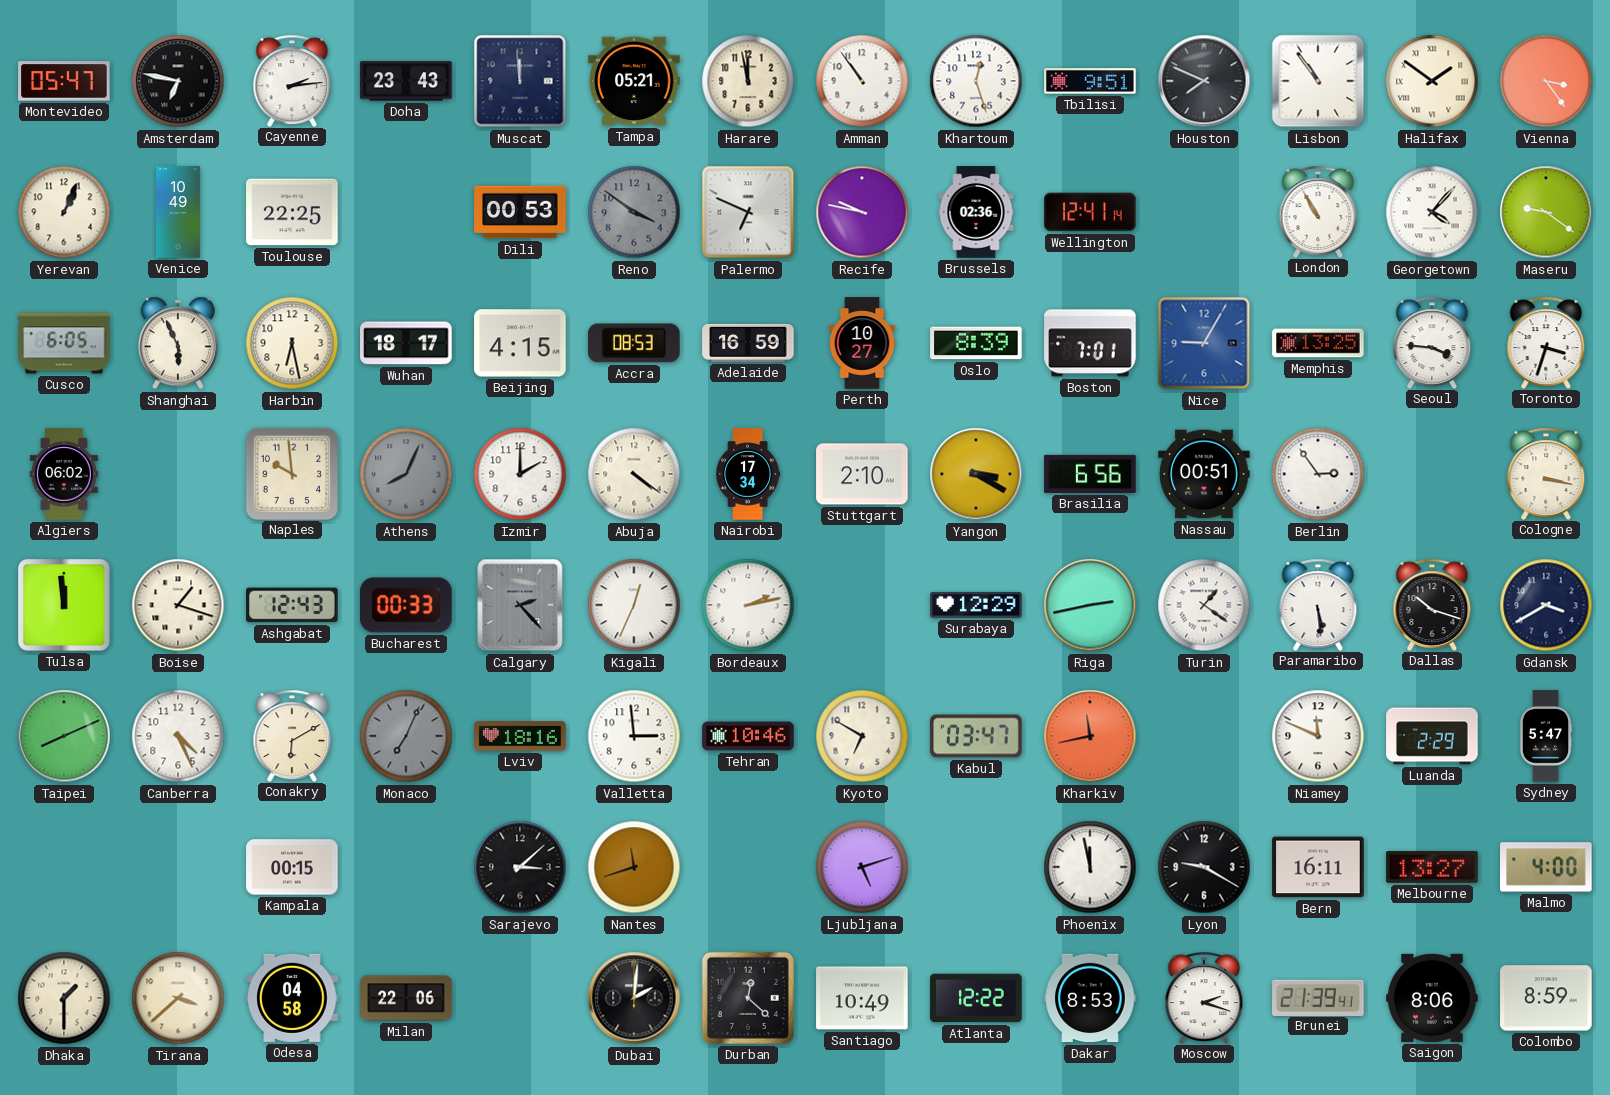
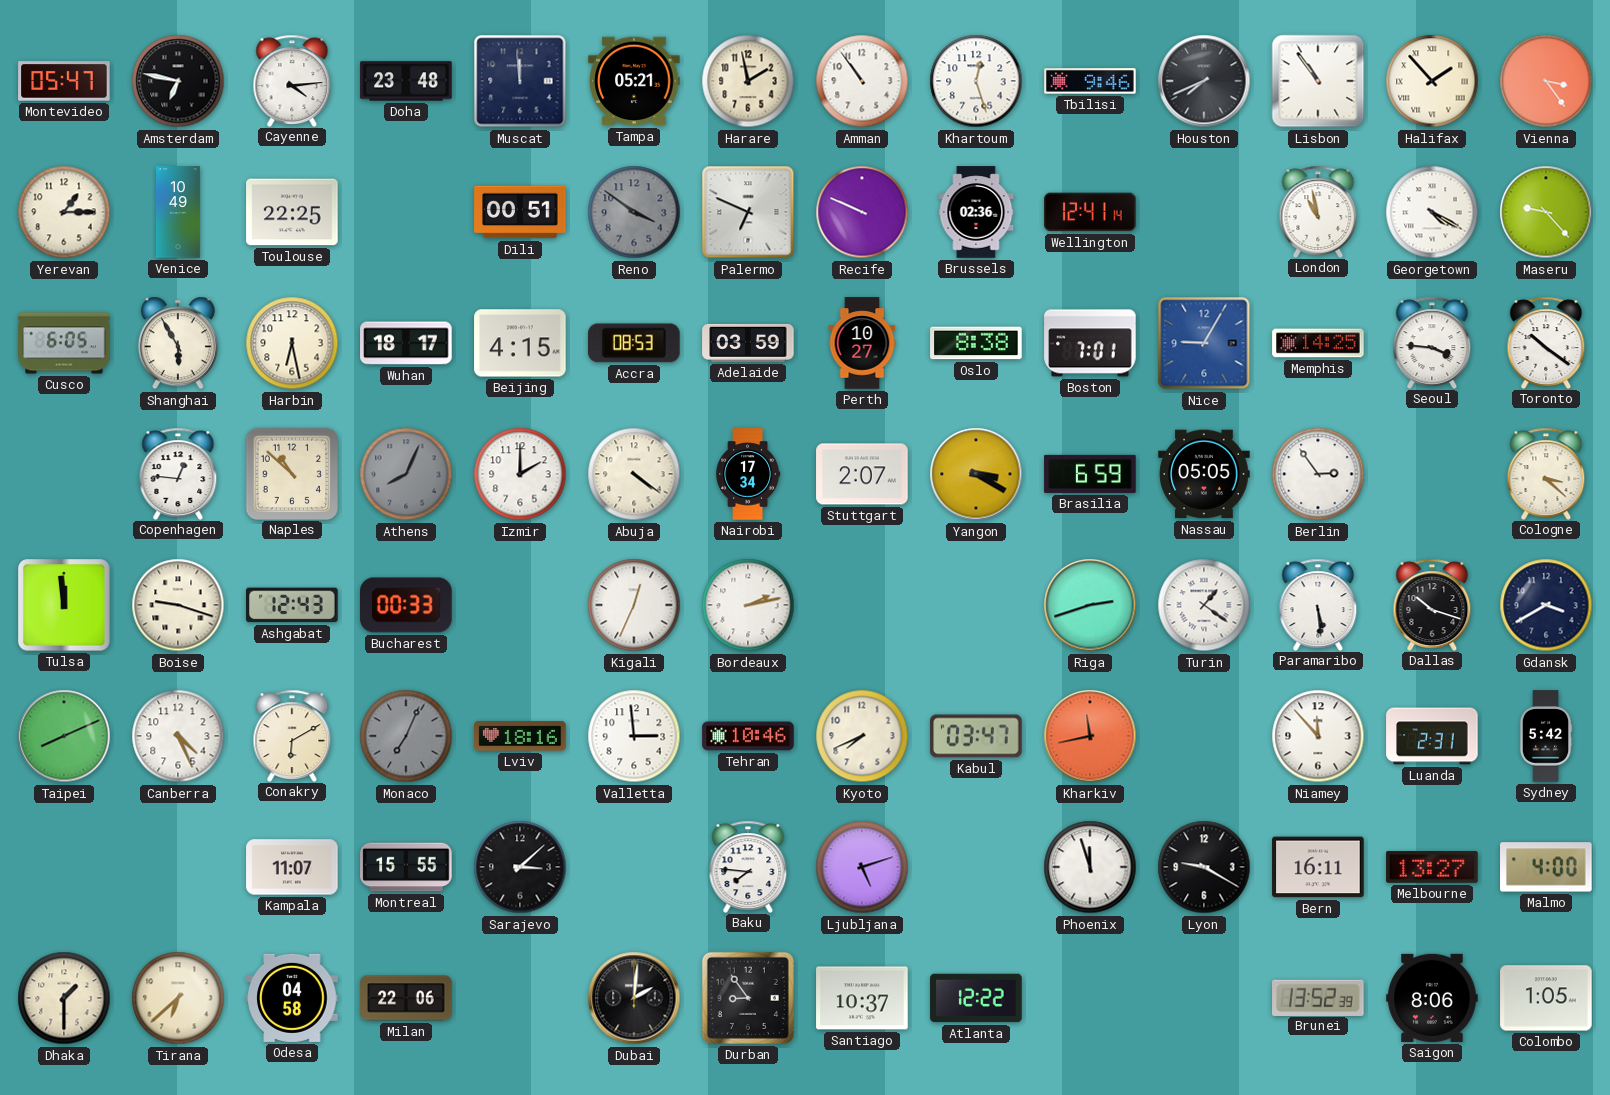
Cayenne: 2:14 -> 4:14 (292, 80)
Doha: 23:43 -> 23:48 (406, 81)
Harare: 11:58 -> 1:58 (748, 81)
Tbilisi: 9:51 -> 9:46 (1090, 81)
Houston: 7:49 -> 7:41 (1204, 81)
Halifax: 1:51 -> 1:53 (1432, 81)
Yerevan: 1:04 -> 1:15 (64, 212)
Dili: 00:53 -> 00:51 (520, 212)
Recife: 9:47 -> 9:49 (862, 212)
London: 10:55 -> 10:58 (1318, 211)
Georgetown: 4:07 -> 4:20 (1432, 212)
Maseru: 9:21 -> 9:23 (1546, 212)
Shanghai: 5:56 -> 5:55 (178, 343)
Adelaide: 16:59 -> 03:59 (748, 343)
Oslo: 8:39 -> 8:38 (976, 343)
Memphis: 13:25 -> 14:25 (1318, 343)
Toronto: 3:33 -> 10:21 (1546, 342)
Algiers: 06:02 -> none (64, 474)
Copenhagen: none -> 12:46 (178, 473)
Naples: 9:59 -> 10:52 (291, 473)
Stuttgart: 2:10 -> 2:07 (862, 474)
Brasilia: 6:56 -> 6:59 (1090, 474)
Nassau: 00:51 -> 05:05 (1204, 474)
Cologne: 3:17 -> 3:22 (1546, 473)
Boise: 1:18 -> 9:18 (178, 605)
Calgary: 2:23 -> none (520, 605)
Surabaya: 12:29 -> none (976, 605)
Riga: 2:43 -> 2:42 (1090, 605)
Kyoto: 6:50 -> 7:41 (862, 736)
Niamey: 11:49 -> 11:53 (1318, 736)
Luanda: 2:29 -> 2:31 (1432, 736)
Sydney: 5:47 -> 5:42 (1546, 736)
Kampala: 00:15 -> 11:07 (292, 867)
Montreal: none -> 15:55 (406, 867)
Nantes: 11:42 -> none (634, 867)
Baku: none -> 7:46 (748, 866)
Phoenix: 11:58 -> 11:57 (1090, 867)
Tirana: 3:38 -> 6:38 (178, 998)
Durban: 12:22 -> 8:54 (748, 998)
Santiago: 10:49 -> 10:37 (862, 998)
Dakar: 8:53 -> none (1090, 998)
Moscow: 2:18 -> none (1204, 997)
Brunei: 21:39 -> 13:52 (1318, 997)
Colombo: 8:59 -> 1:05 (1546, 998)
